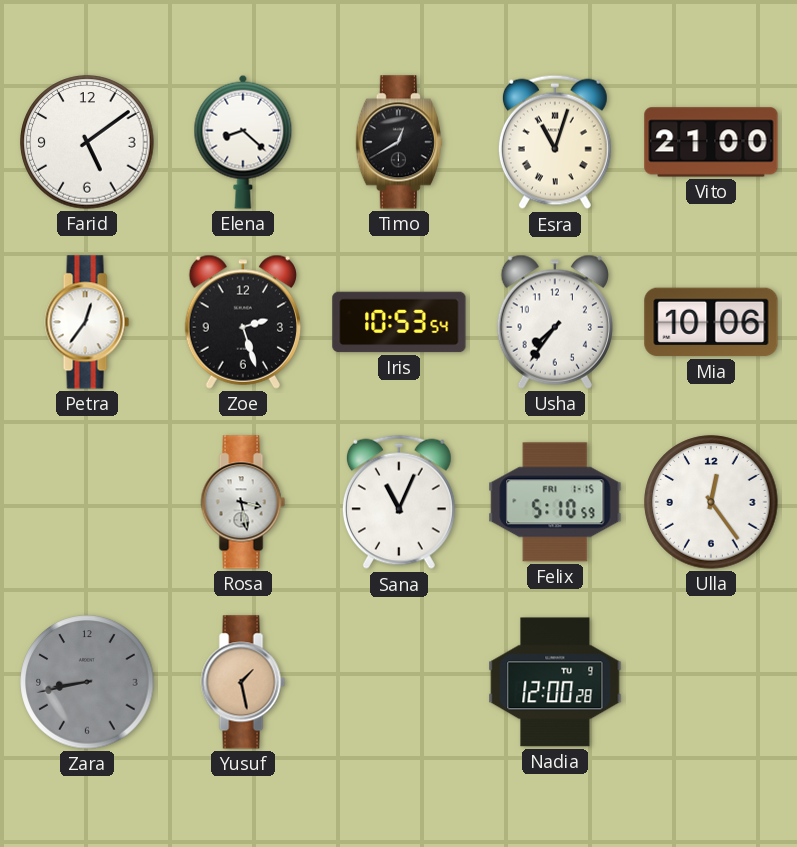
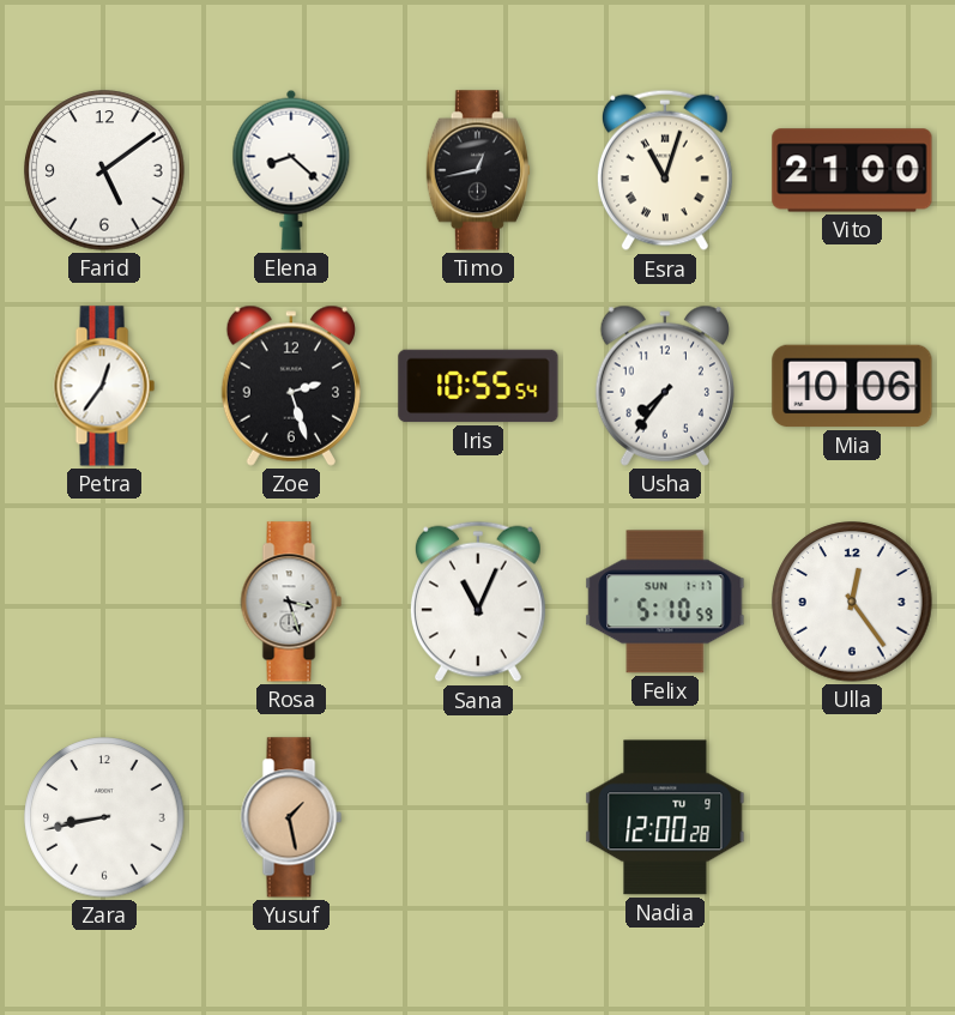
Timo: 12:40 -> 12:43 (478, 170)
Iris: 10:53 -> 10:55 (478, 386)
Rosa: 3:28 -> 3:27 (291, 602)
Felix date: FRI 1-15 -> SUN 1-17 (665, 602)
Zara dial: grey -> white (104, 817)
